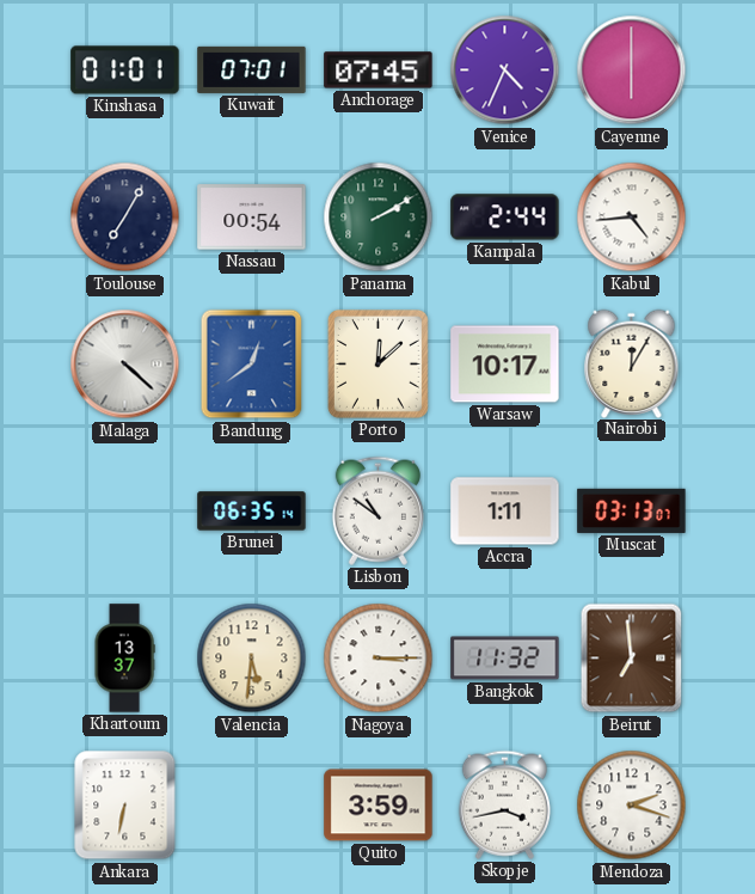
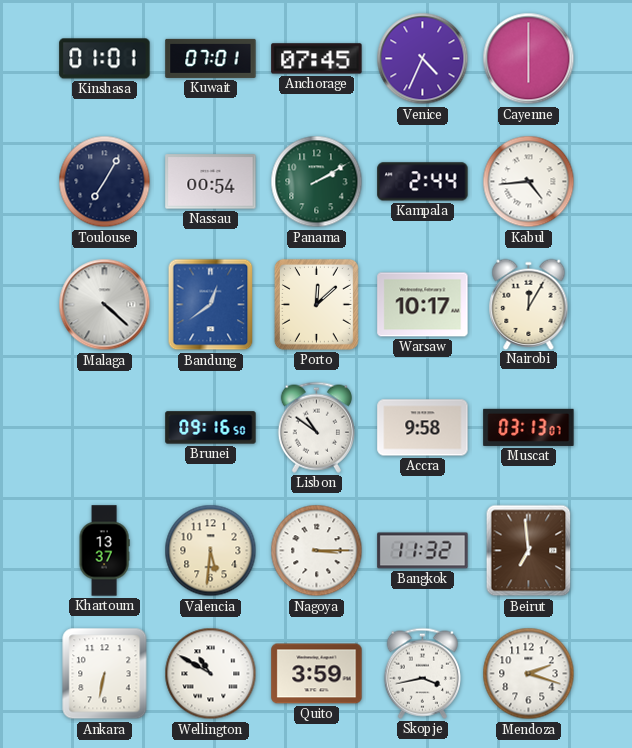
Brunei: 06:35 -> 09:16 (211, 428)
Accra: 1:11 -> 9:58 (423, 428)
Wellington: none -> 10:50 (211, 674)
